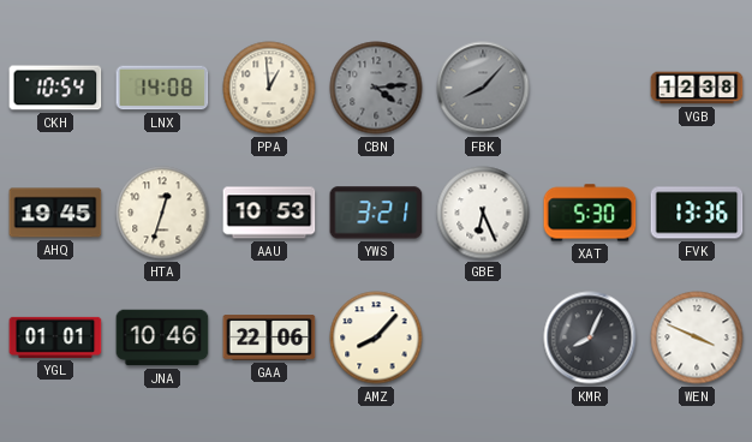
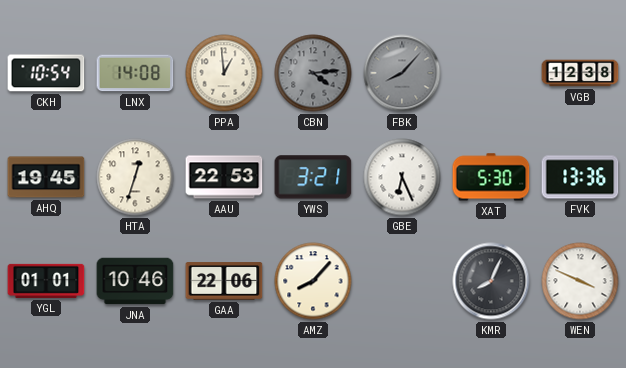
AAU: 10:53 -> 22:53 (224, 177)
